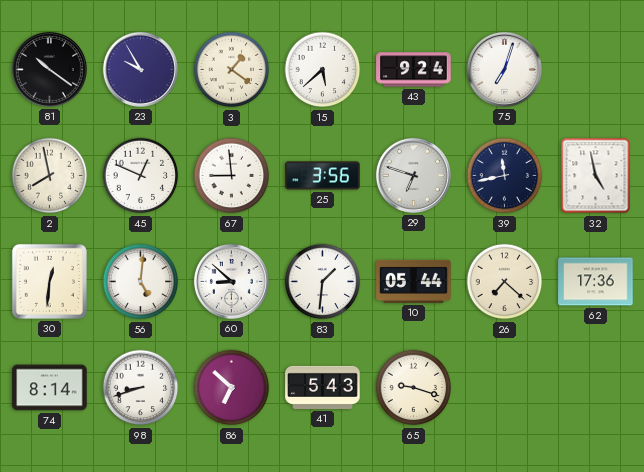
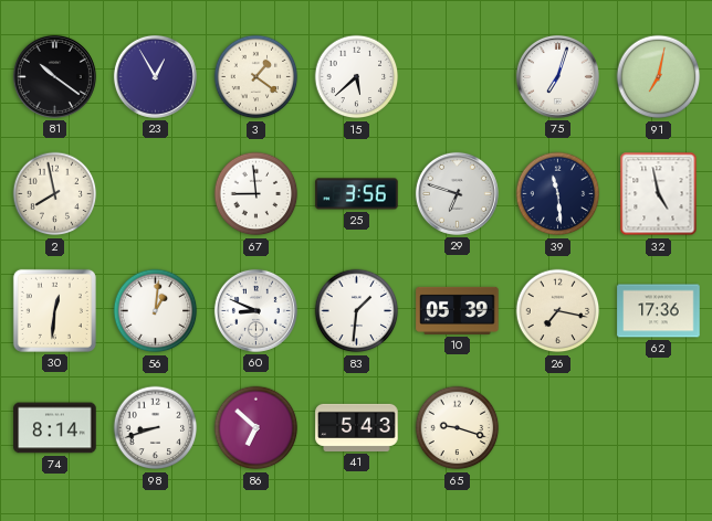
23: 9:55 -> 12:55 (155, 76)
43: 9:24 -> none (414, 70)
91: none -> 7:02 (659, 77)
45: 12:49 -> none (141, 176)
39: 11:43 -> 11:29 (558, 194)
56: 5:01 -> 1:01 (156, 311)
60: 8:52 -> 8:49 (255, 310)
10: 05:44 -> 05:39 (458, 310)
26: 7:22 -> 7:17 (558, 311)
